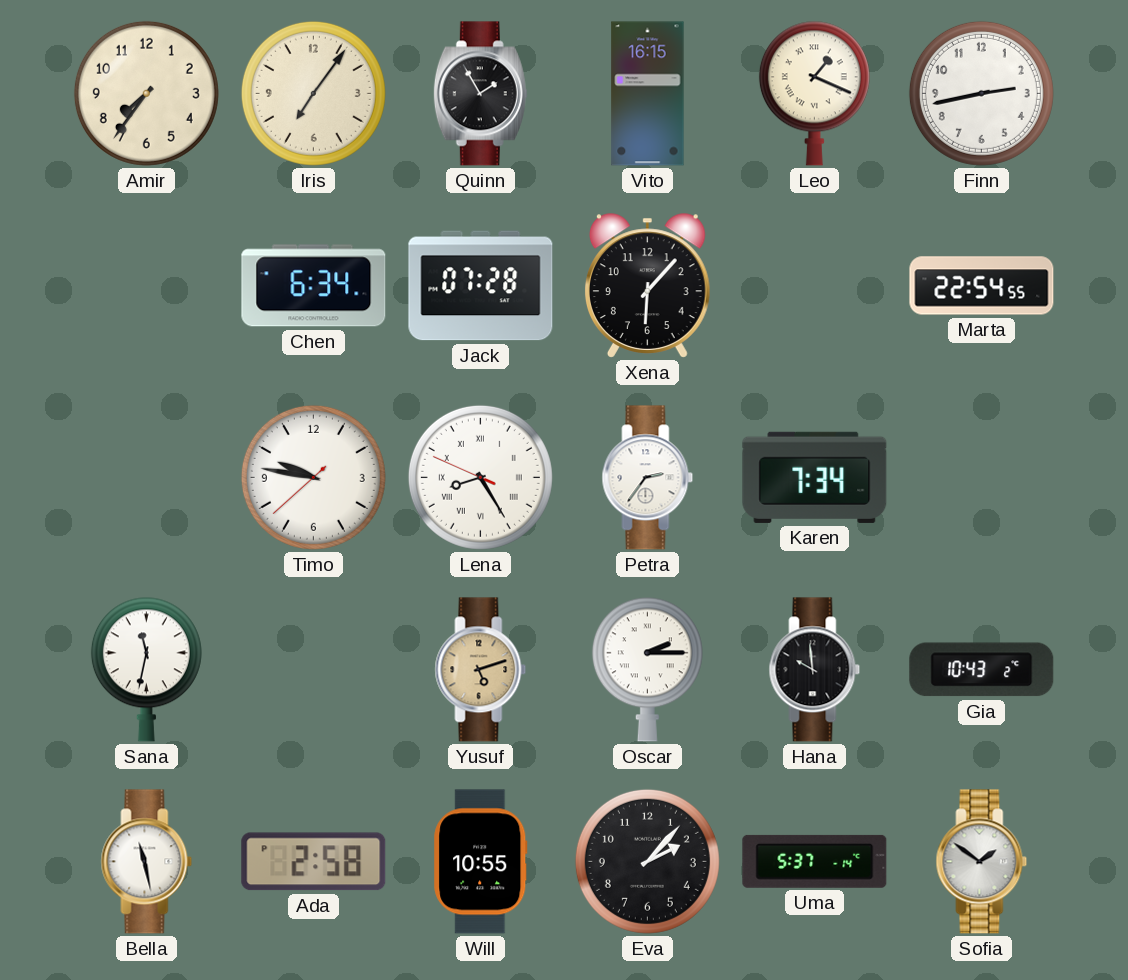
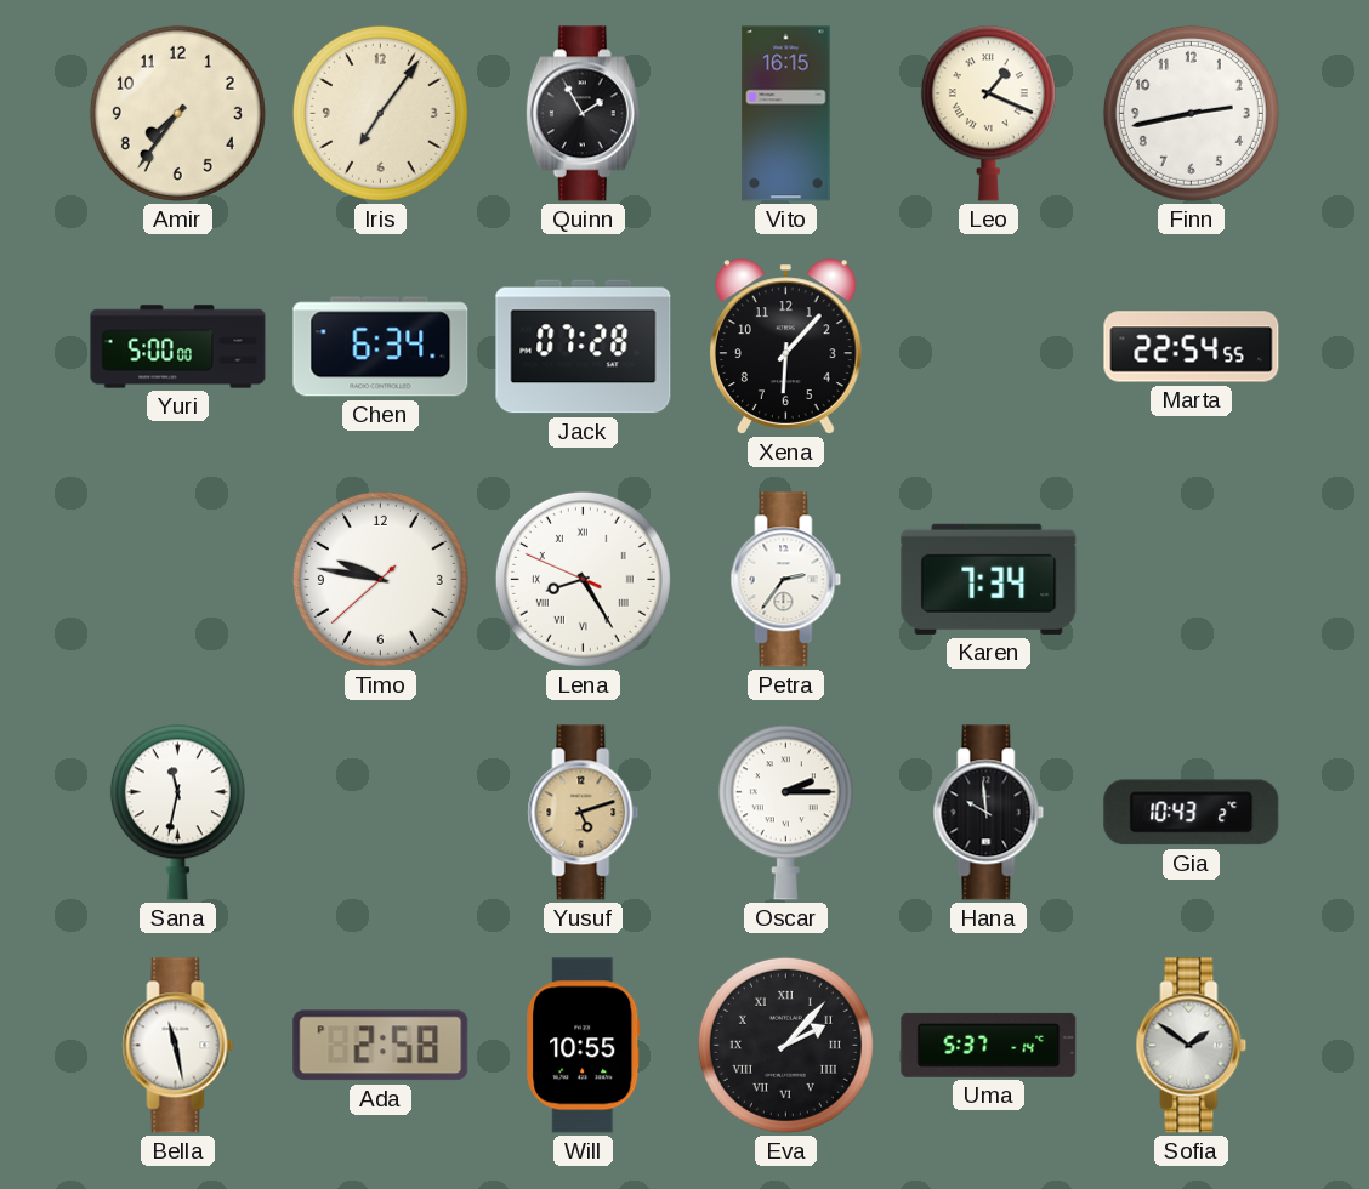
Yuri: none -> 5:00 (178, 347)
Eva numerals: Arabic -> Roman (785, 1045)
